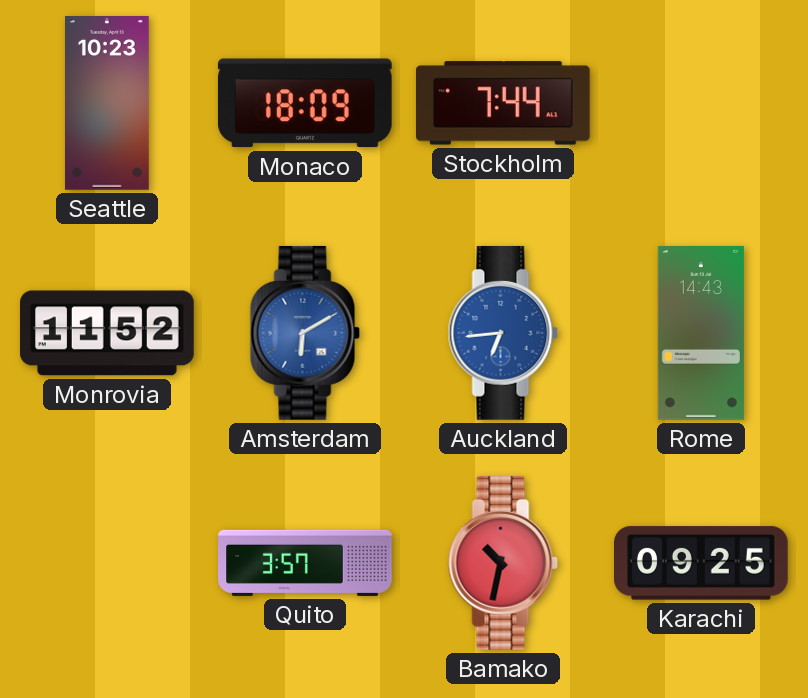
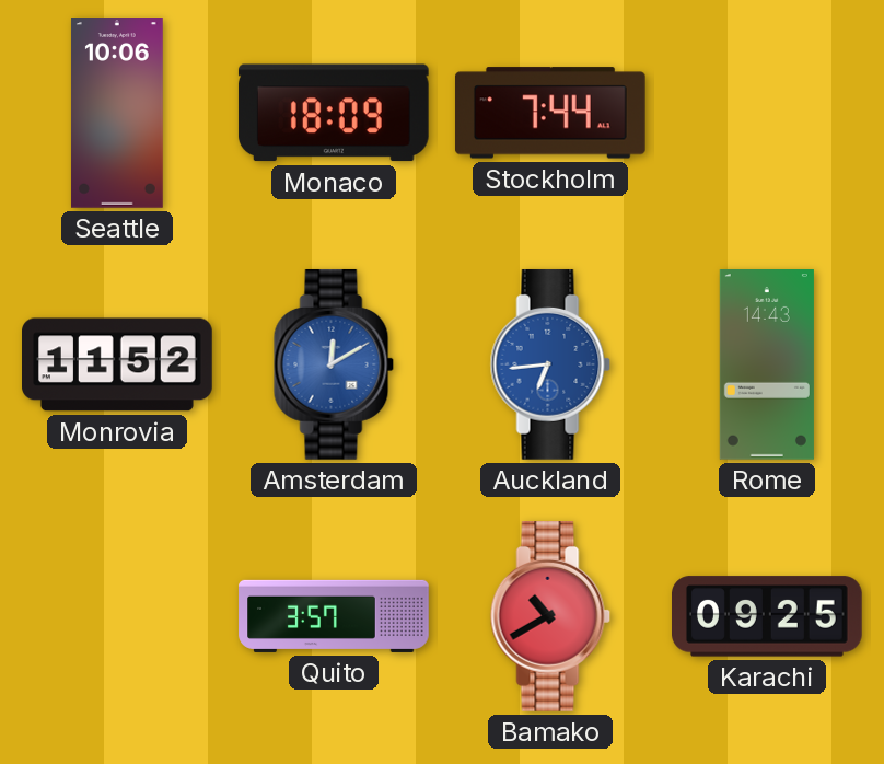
Seattle: 10:23 -> 10:06 (117, 114)
Amsterdam: 6:10 -> 12:10 (334, 364)
Bamako: 10:32 -> 10:40 (550, 616)
